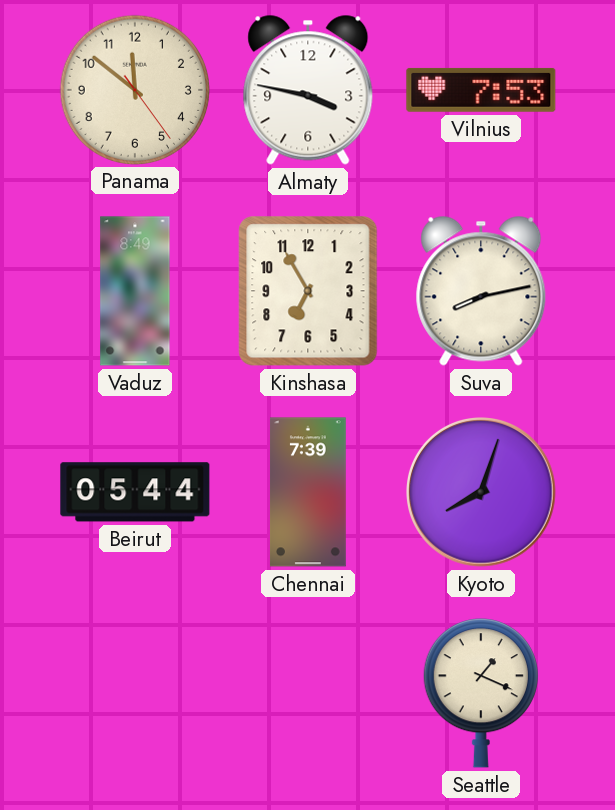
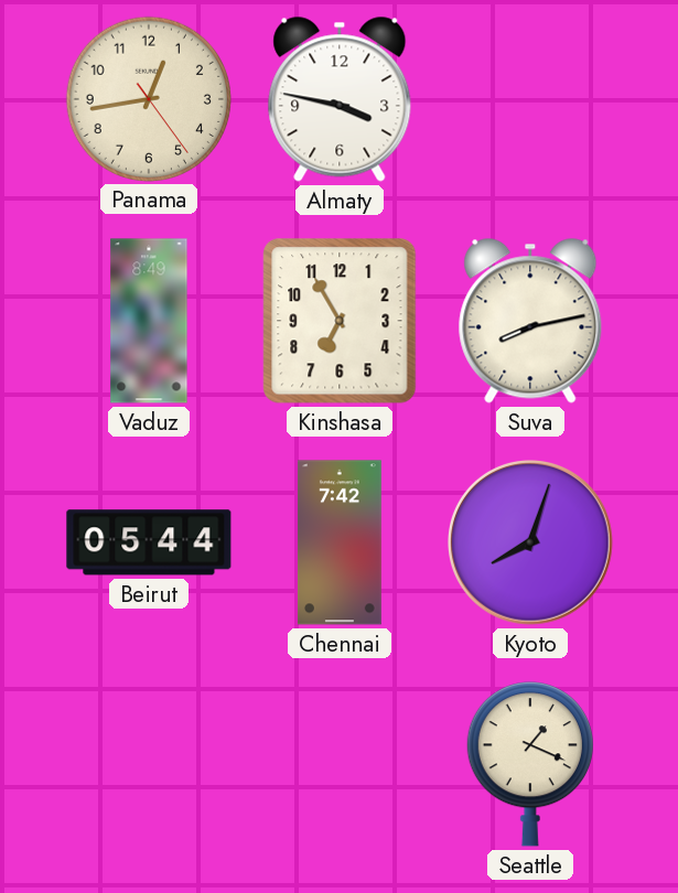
Panama: 11:51 -> 12:43 (148, 98)
Vilnius: 7:53 -> none (481, 90)
Chennai: 7:39 -> 7:42 (340, 542)
